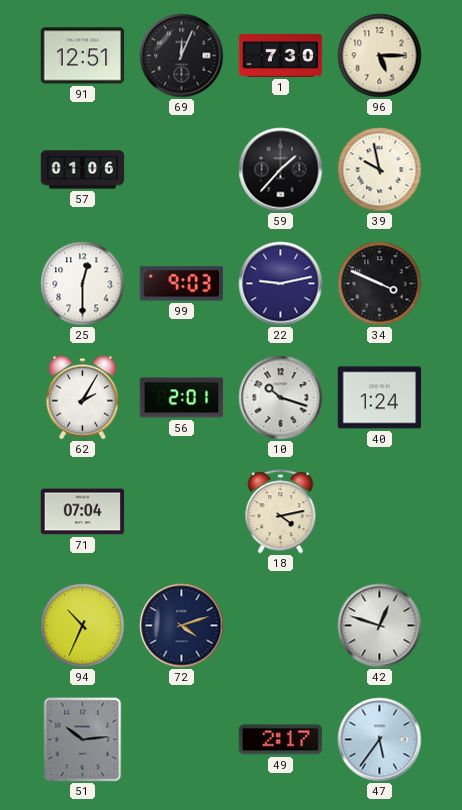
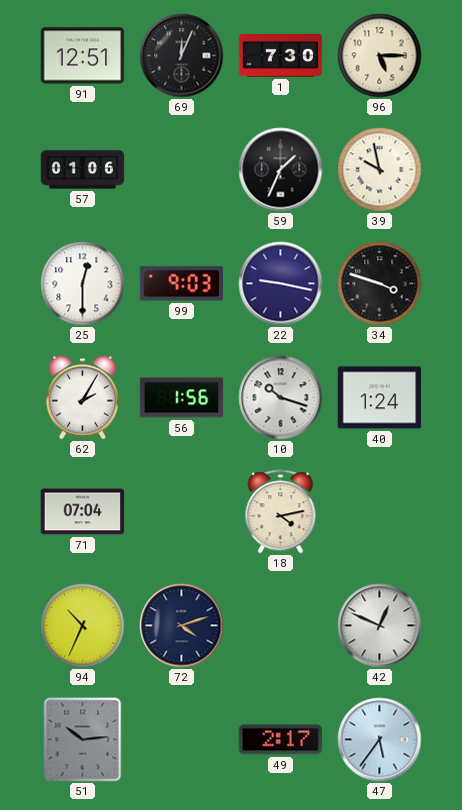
59: 1:37 -> 1:34 (281, 170)
22: 9:13 -> 9:17 (281, 284)
34: 3:49 -> 3:48 (380, 284)
56: 2:01 -> 1:56 (182, 398)
42: 12:48 -> 12:49 (380, 626)
